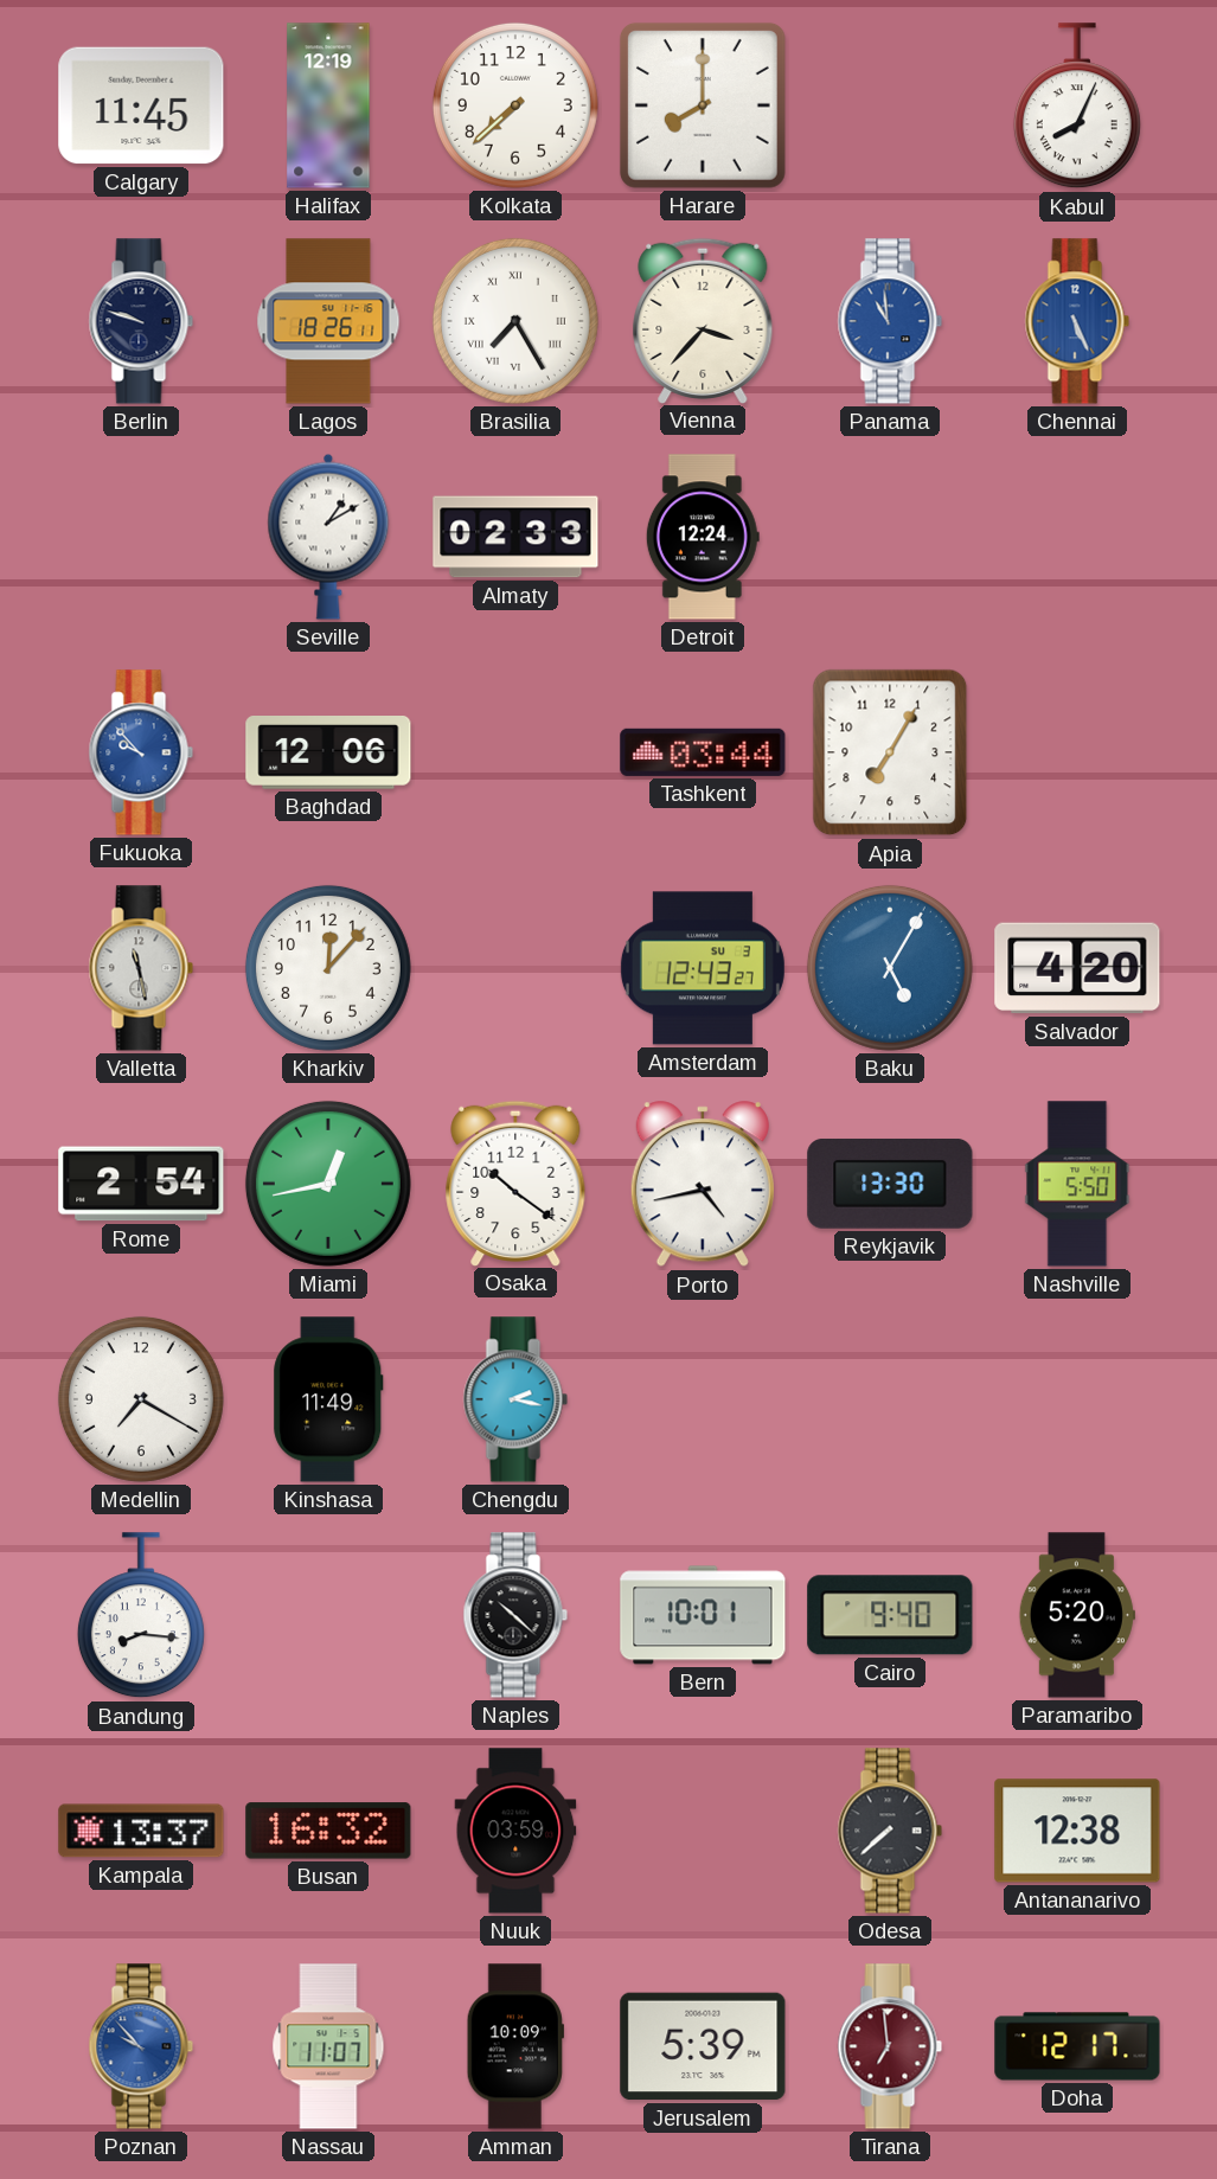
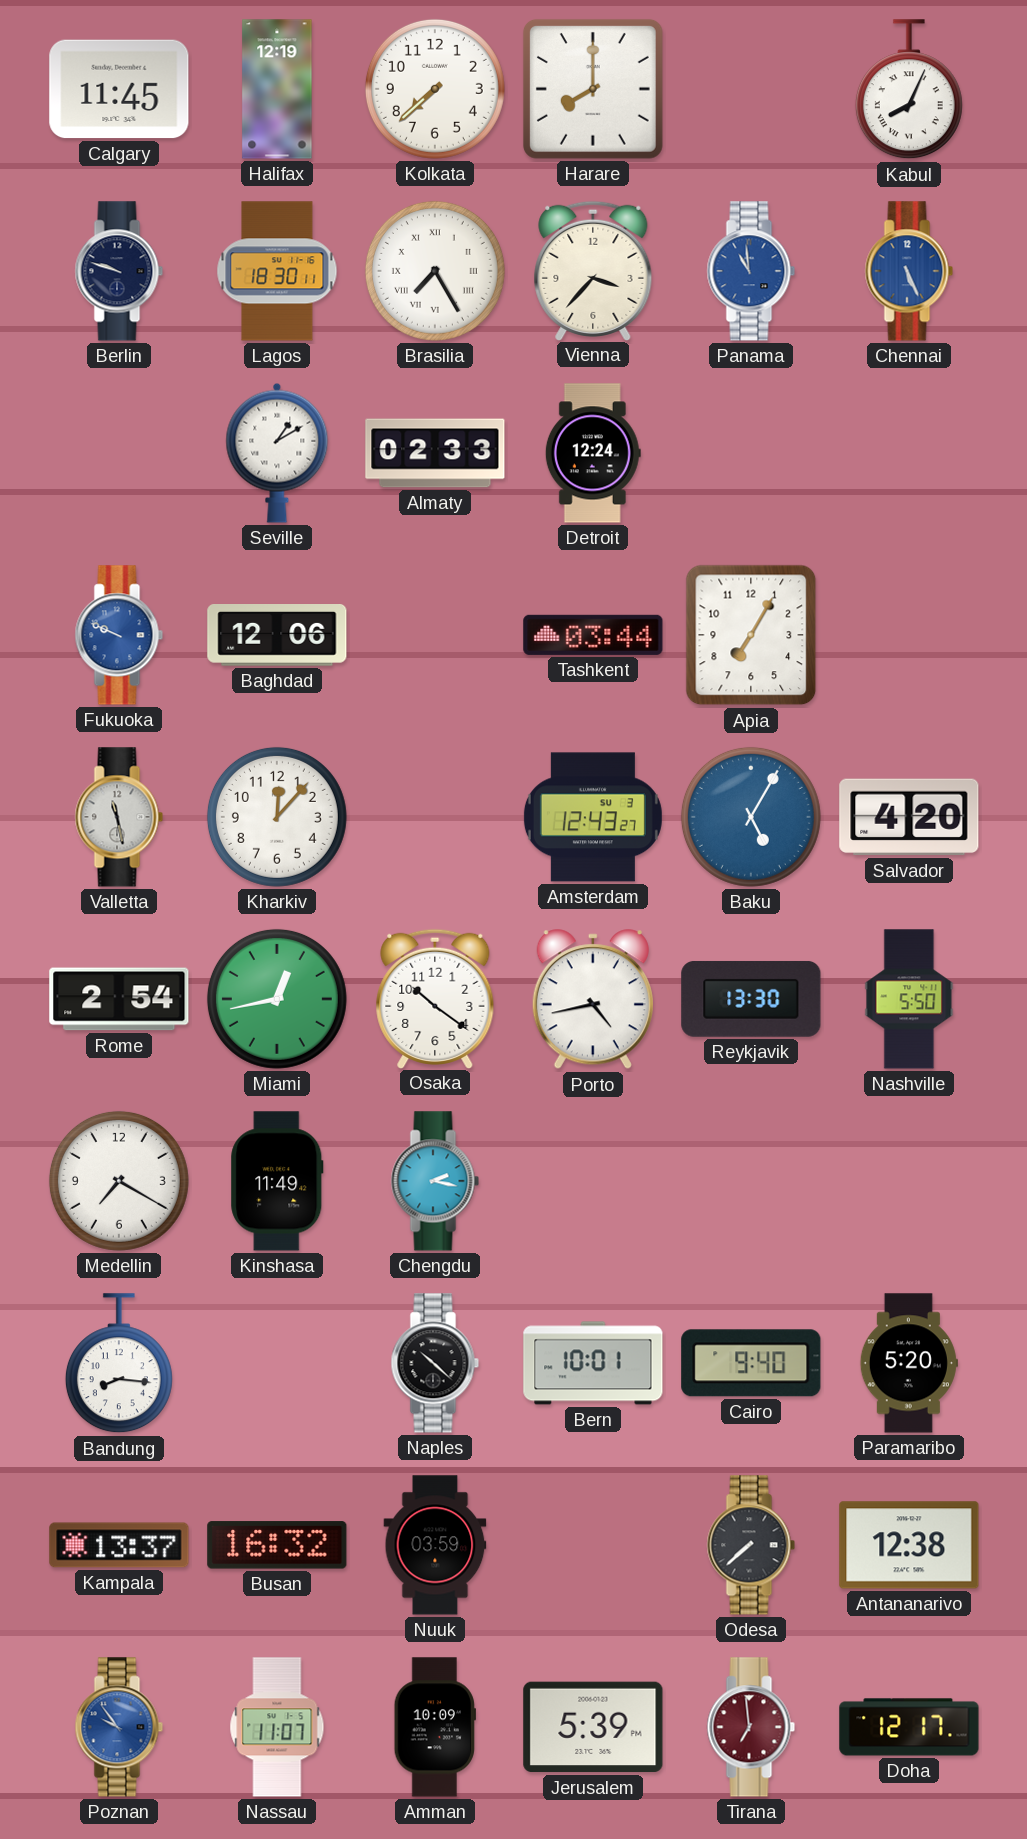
Lagos: 18:26 -> 18:30 (277, 271)
Fukuoka: 9:53 -> 9:49 (119, 635)
Poznan: 9:53 -> 9:54 (119, 1727)
